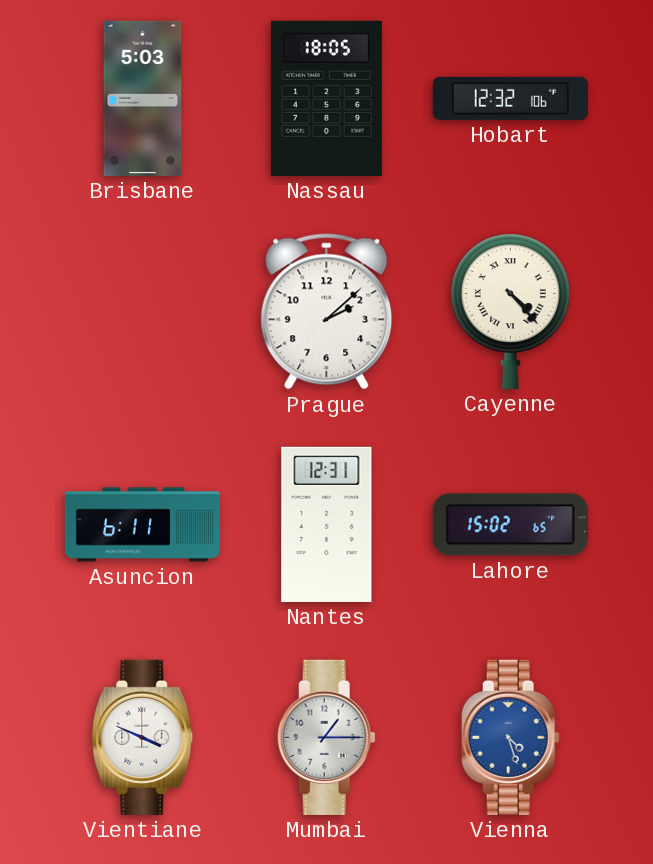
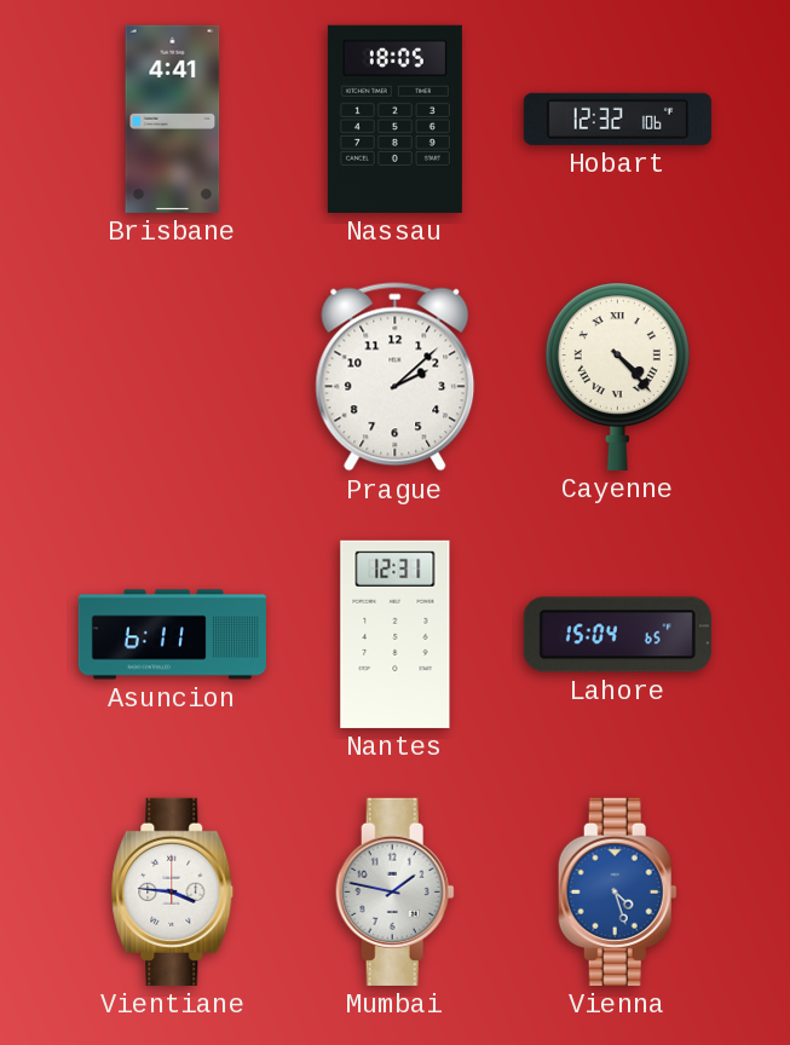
Brisbane: 5:03 -> 4:41 (173, 119)
Lahore: 15:02 -> 15:04 (617, 635)
Vientiane: 3:49 -> 3:46 (173, 891)
Mumbai: 1:15 -> 1:47 (394, 891)
